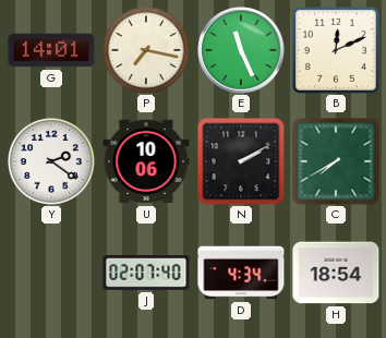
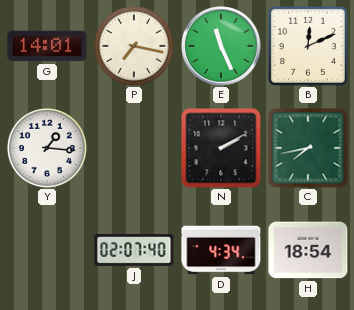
Y: 2:21 -> 1:16 (47, 148)
U: 10:06 -> none (146, 161)
C: 7:40 -> 7:43 (308, 148)
